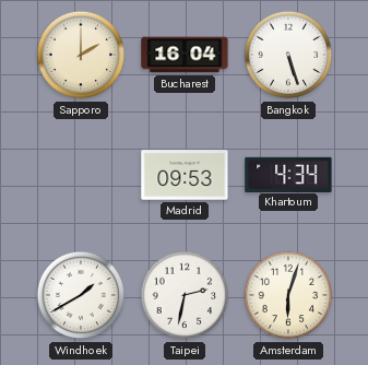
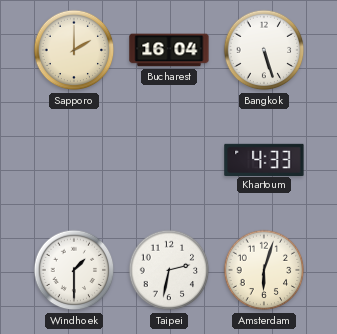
Madrid: 09:53 -> none (185, 175)
Khartoum: 4:34 -> 4:33 (264, 159)
Windhoek: 1:40 -> 1:30 (74, 270)
